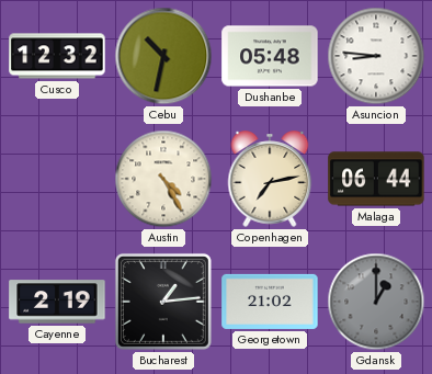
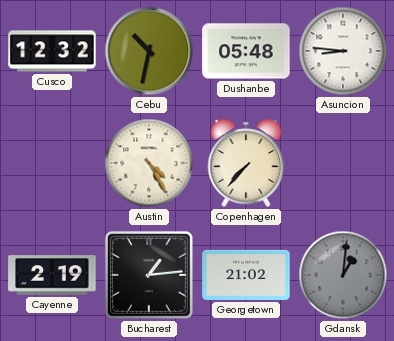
Copenhagen: 7:13 -> 7:37 (246, 163)
Malaga: 06:44 -> none (376, 179)
Gdansk: 1:00 -> 1:01 (343, 275)
